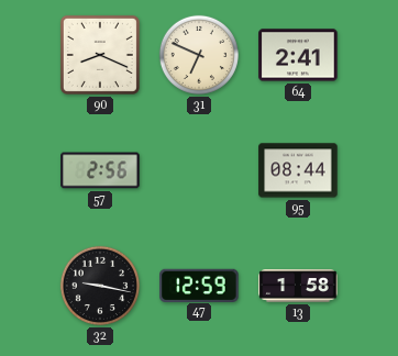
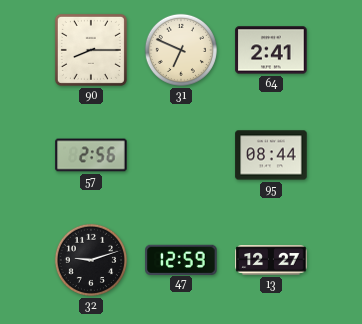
90: 8:19 -> 8:15 (91, 50)
32: 9:17 -> 9:12 (91, 260)
13: 1:58 -> 12:27 (271, 260)
